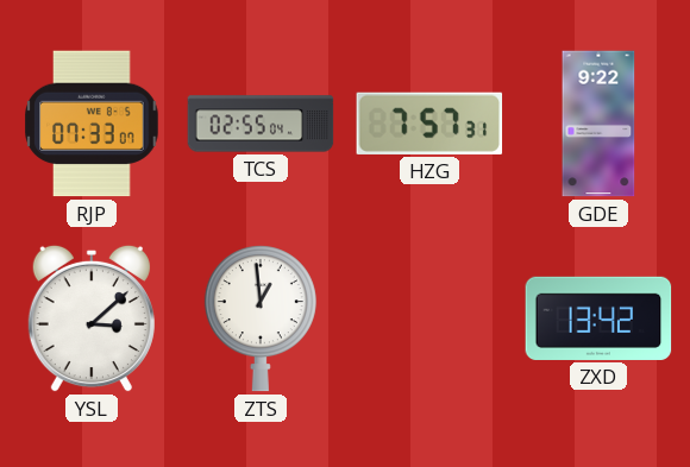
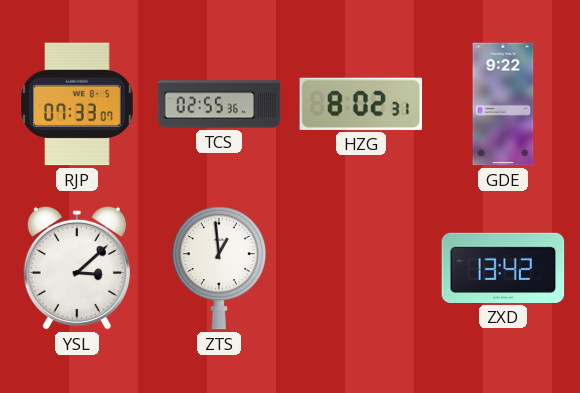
TCS: 02:55:04 -> 02:55:36 (219, 104)
HZG: 7:57 -> 8:02 (361, 104)
